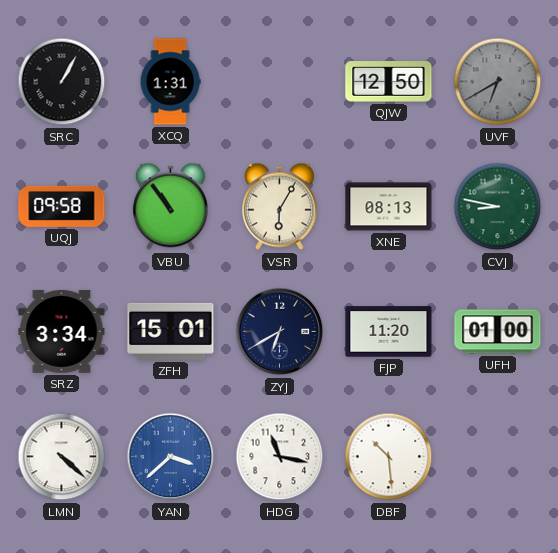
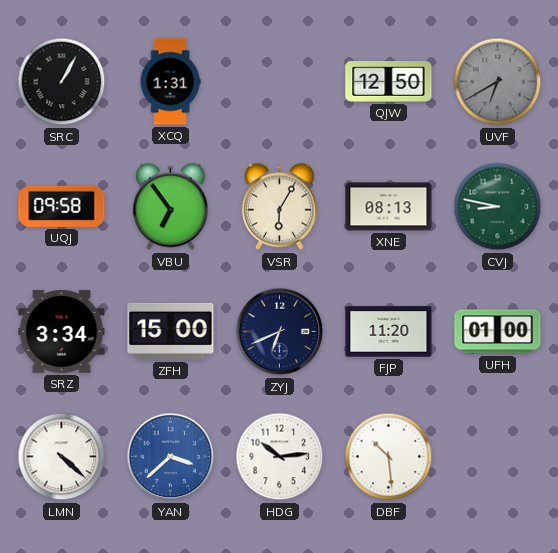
VBU: 10:54 -> 6:54 (170, 207)
ZFH: 15:01 -> 15:00 (171, 331)
ZYJ: 6:40 -> 6:41 (280, 332)
HDG: 11:17 -> 10:14 (280, 457)
